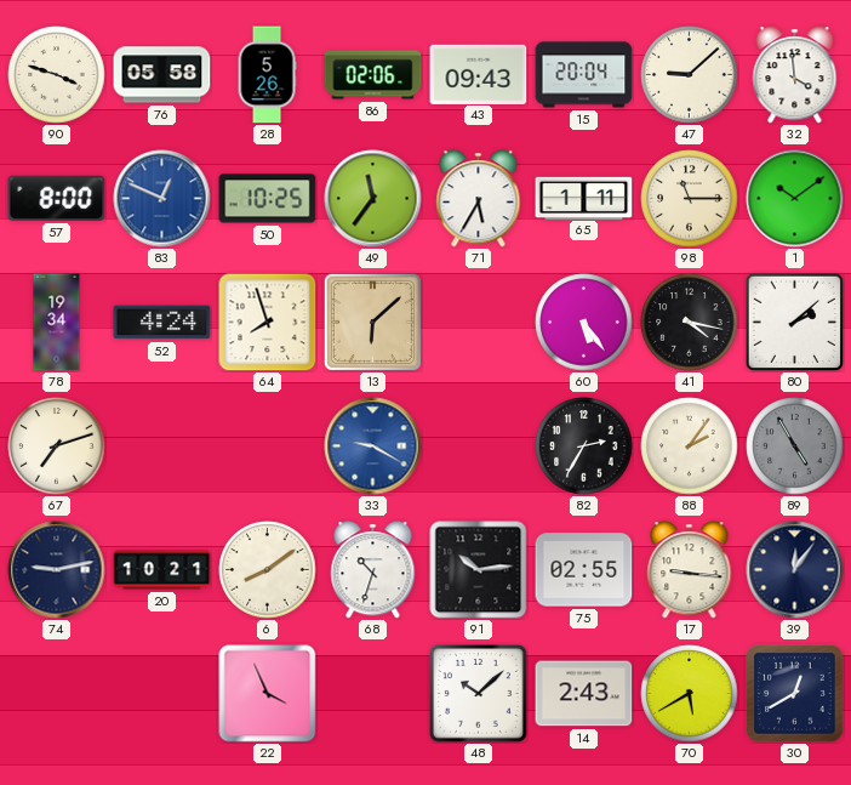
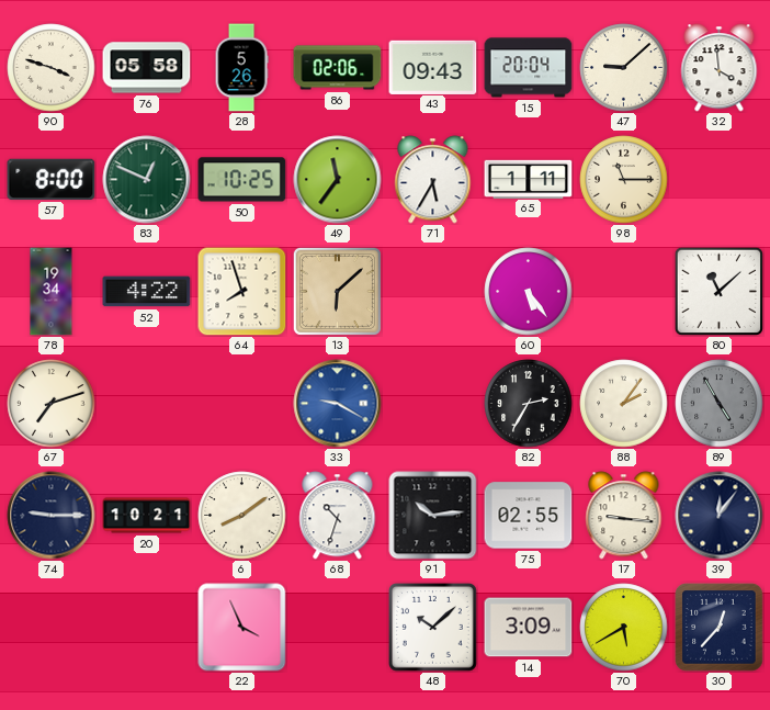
83 dial: blue -> green (147, 180)
1: 10:09 -> none (795, 199)
52: 4:24 -> 4:22 (147, 292)
41: 4:17 -> none (690, 323)
80: 2:08 -> 11:08 (718, 291)
74: 9:13 -> 9:15 (52, 516)
14: 2:43 -> 3:09 (529, 628)
30: 12:40 -> 12:37 (720, 628)
